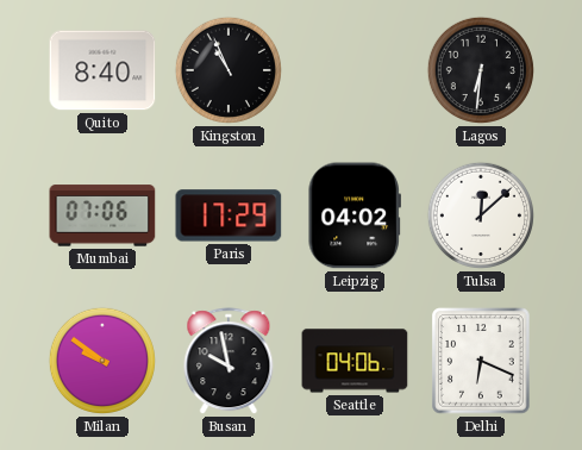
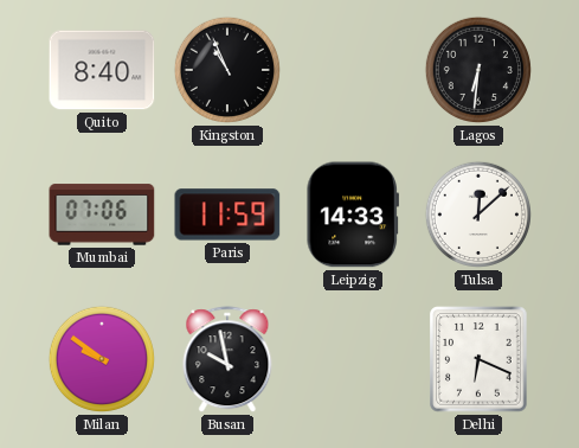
Paris: 17:29 -> 11:59 (227, 215)
Leipzig: 04:02 -> 14:33 (352, 215)
Seattle: 04:06 -> none (355, 361)
